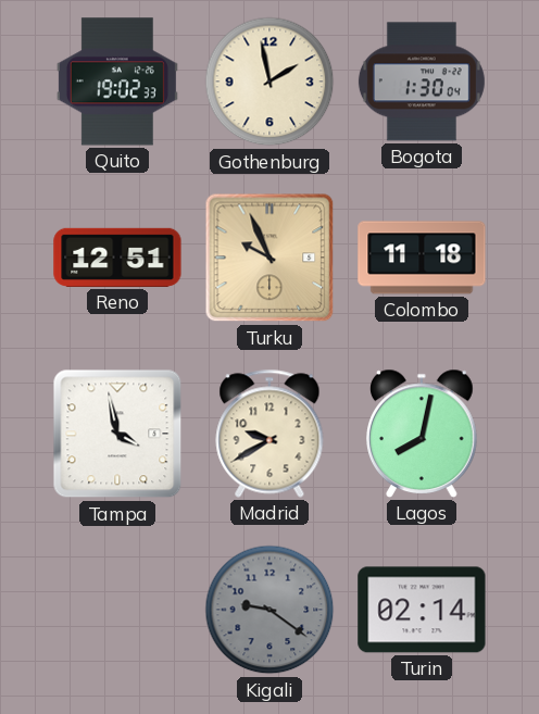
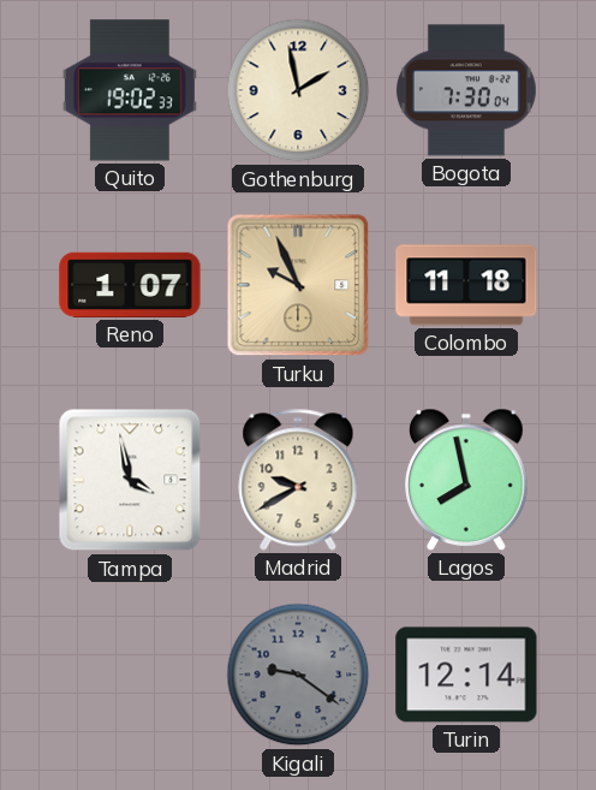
Bogota: 1:30 -> 7:30 (466, 90)
Reno: 12:51 -> 1:07 (130, 285)
Lagos: 8:02 -> 7:58 (467, 480)
Turin: 02:14 -> 12:14 (466, 675)
